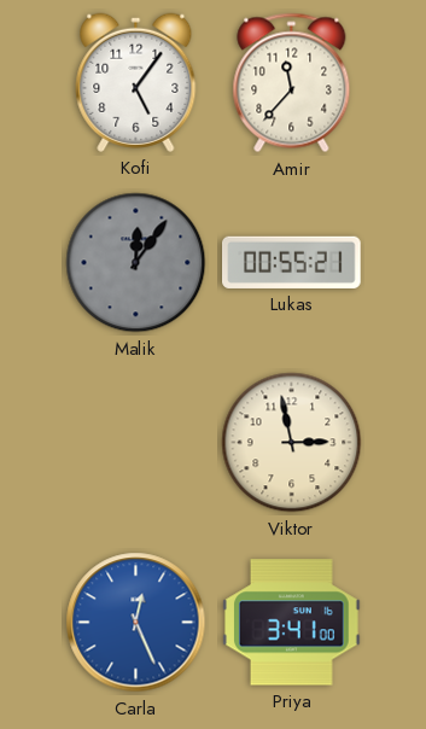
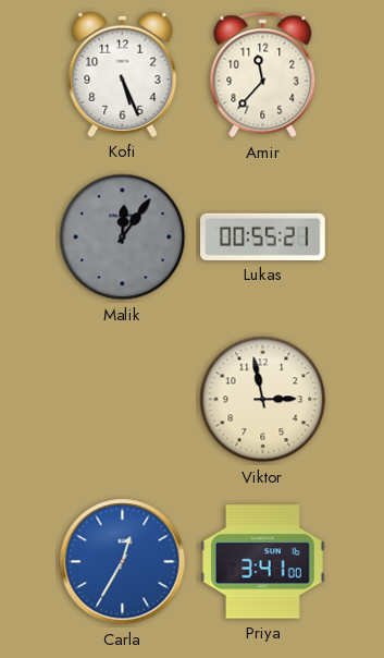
Kofi: 5:06 -> 5:26 (123, 74)
Carla: 12:26 -> 12:35 (123, 562)
